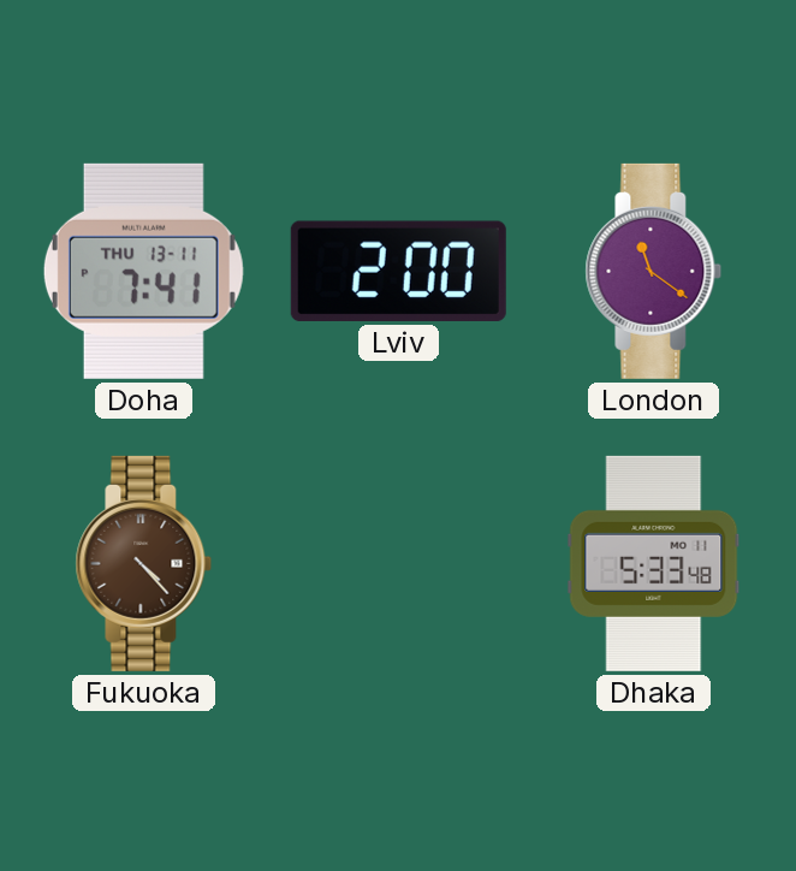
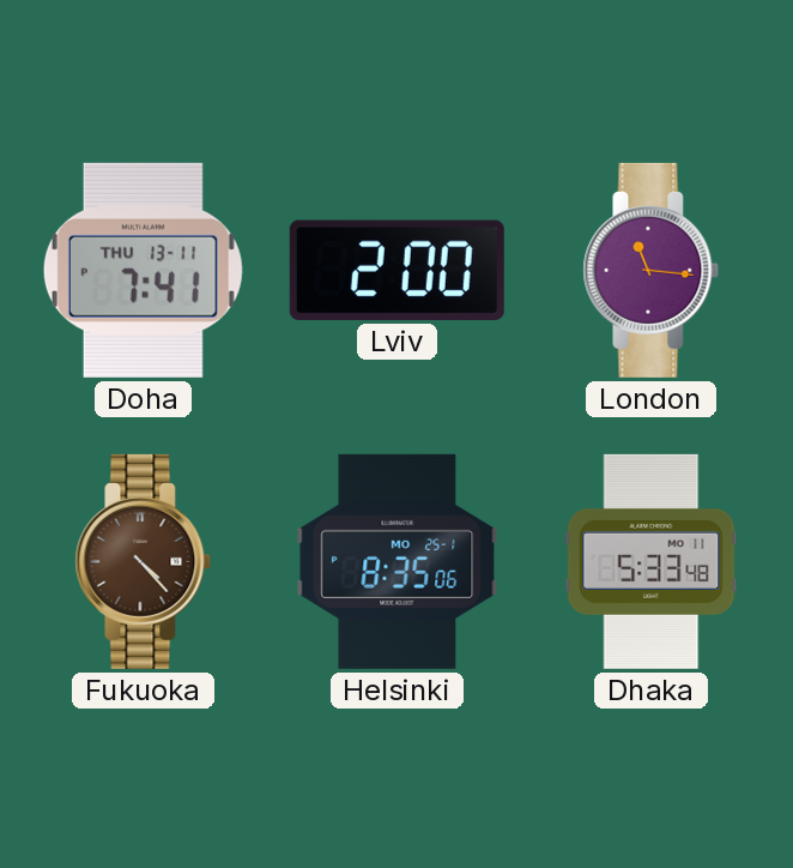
London: 11:21 -> 11:16 (652, 270)
Helsinki: none -> 8:35 (398, 561)
